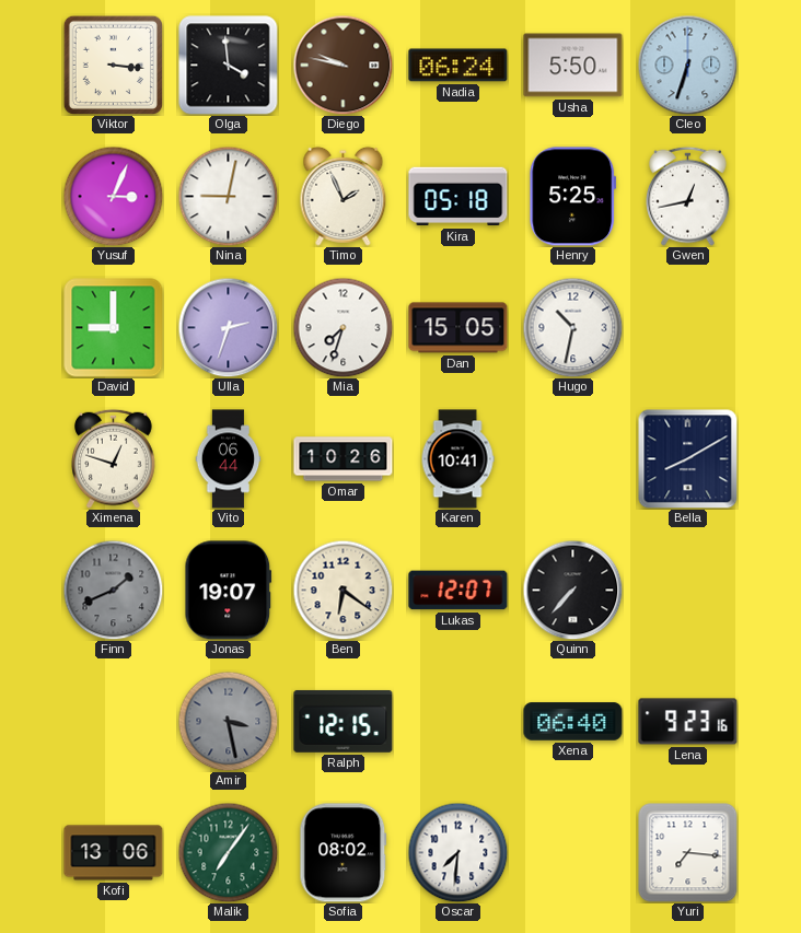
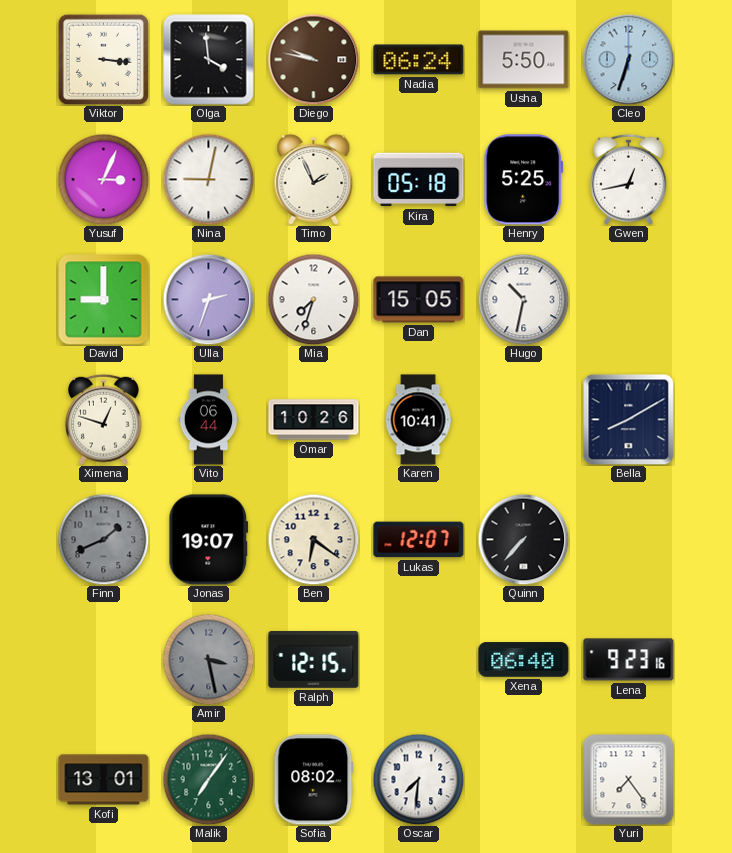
Kofi: 13:06 -> 13:01 (104, 780)
Yuri: 7:16 -> 7:24 (629, 780)
